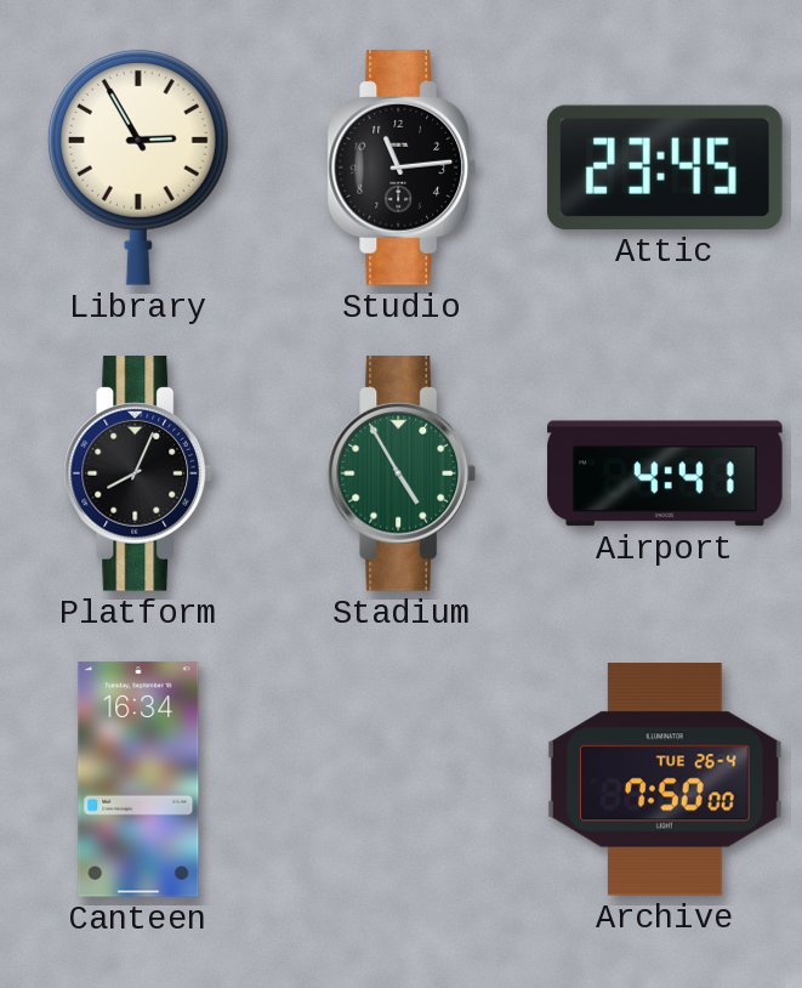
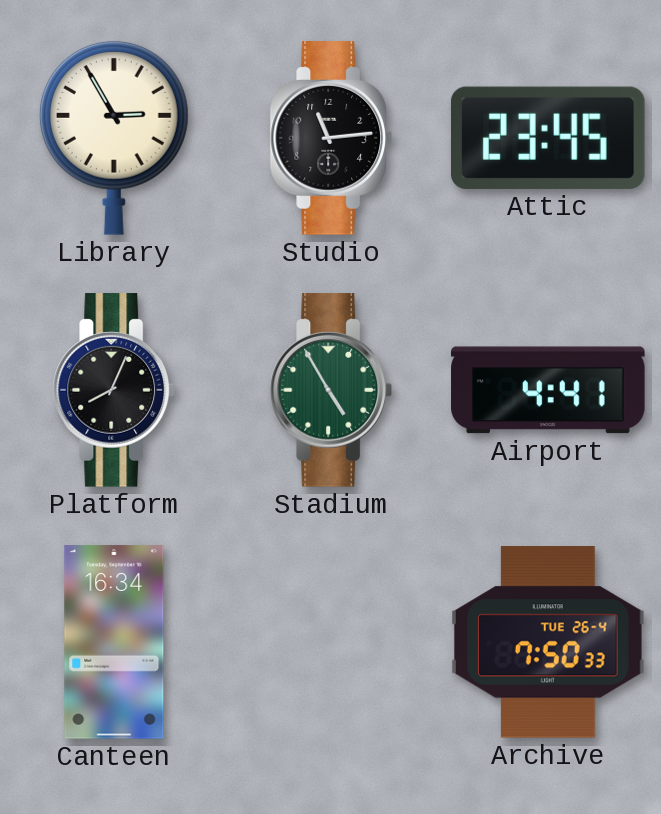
Archive: 7:50:00 -> 7:50:33 (549, 642)
